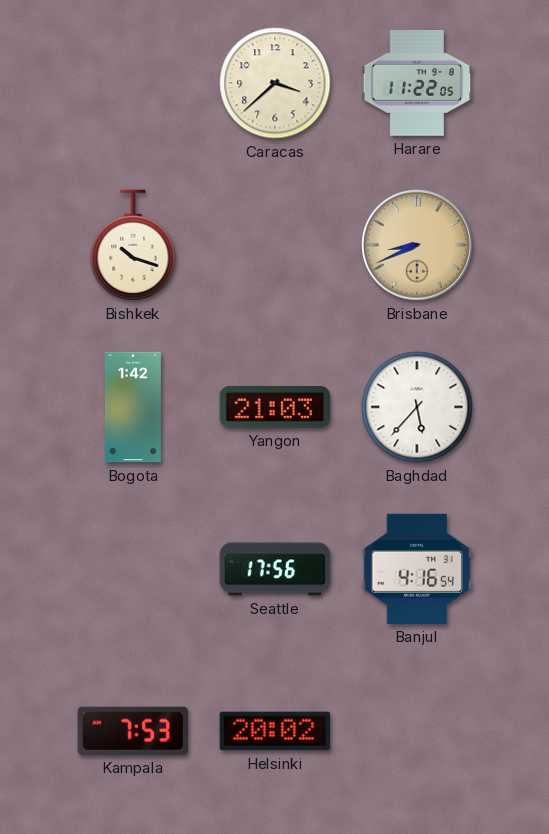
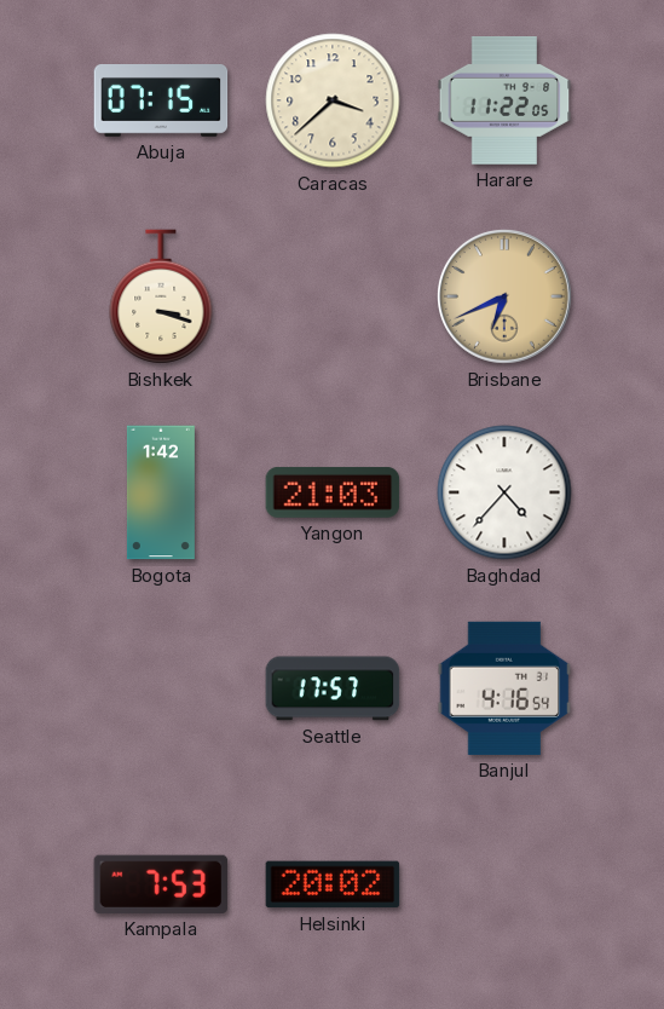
Abuja: none -> 07:15 (161, 102)
Bishkek: 10:18 -> 3:18 (161, 296)
Brisbane: 8:41 -> 6:41 (506, 298)
Baghdad: 5:37 -> 4:37 (504, 492)
Seattle: 17:56 -> 17:57 (333, 688)
